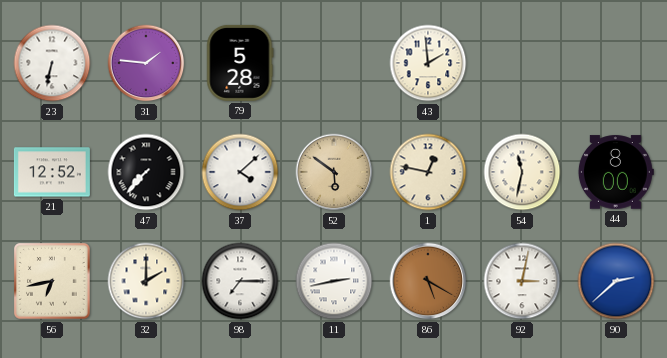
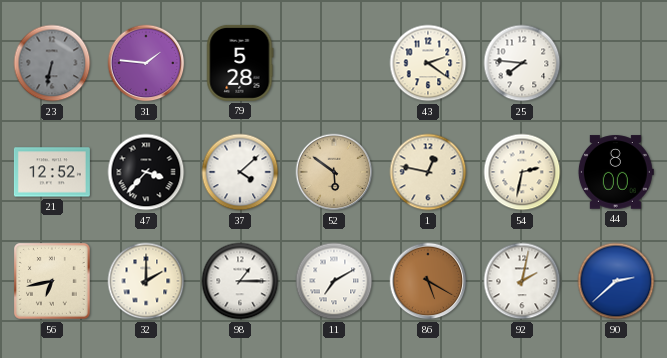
23 dial: white -> grey (52, 63)
43: 1:59 -> 2:21 (428, 63)
25: none -> 7:46 (522, 63)
47: 7:37 -> 3:37 (146, 172)
54: 11:32 -> 2:32 (522, 172)
98: 7:15 -> 1:15 (240, 281)
11: 2:43 -> 7:10 (334, 281)
92: 3:02 -> 2:02 (522, 281)
